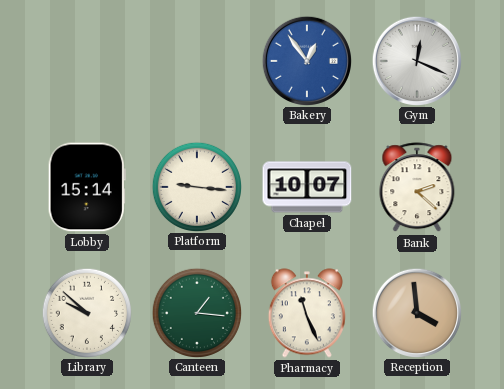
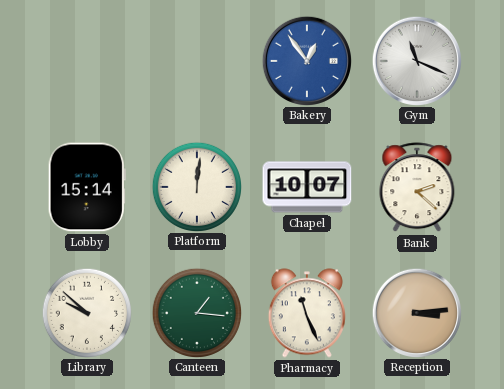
Gym: 12:19 -> 11:19 (416, 60)
Platform: 9:16 -> 12:01 (196, 186)
Reception: 3:59 -> 3:14 (416, 312)
